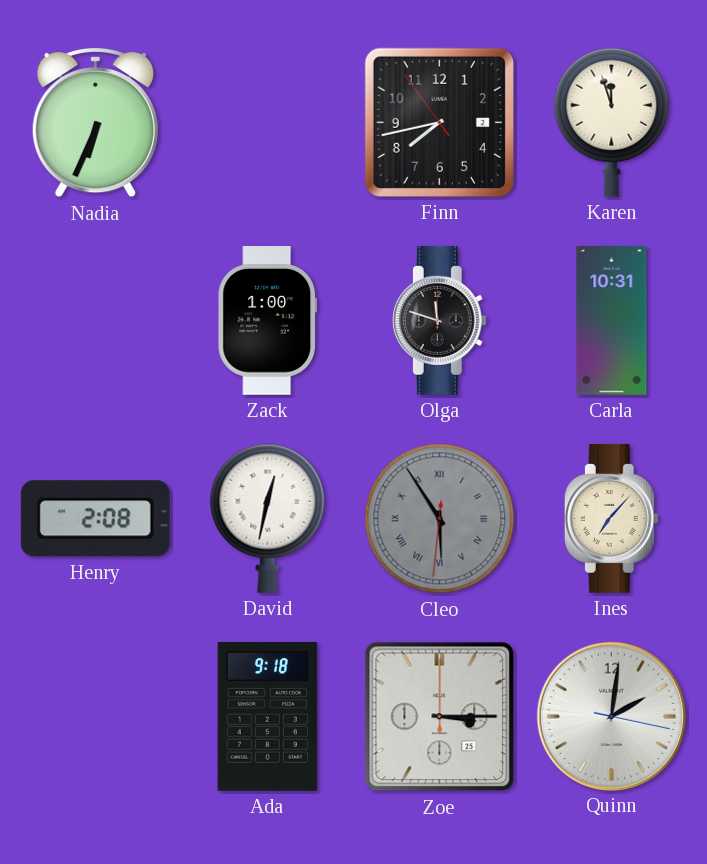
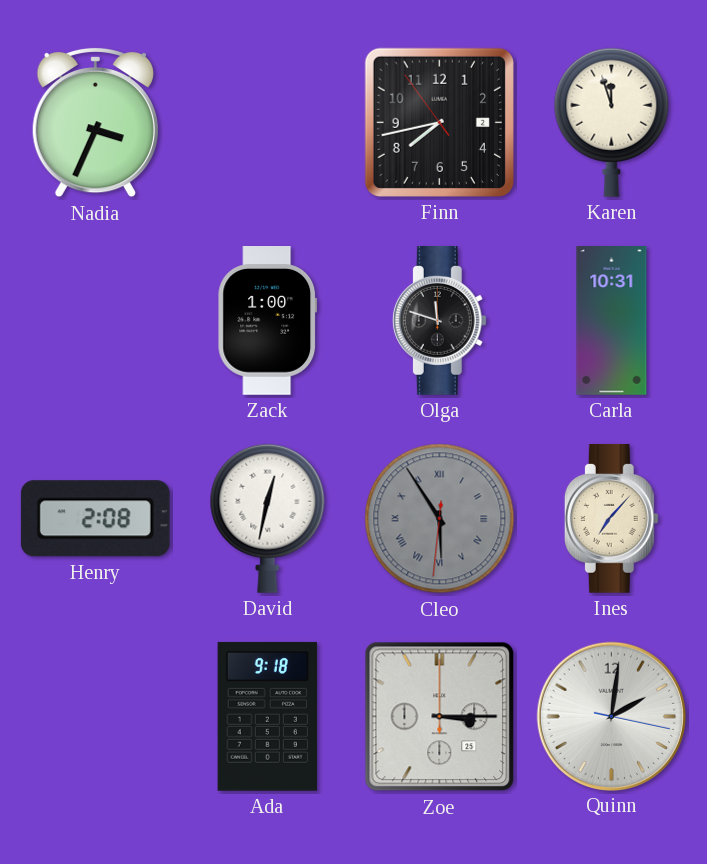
Nadia: 6:34 -> 3:34 (95, 122)
